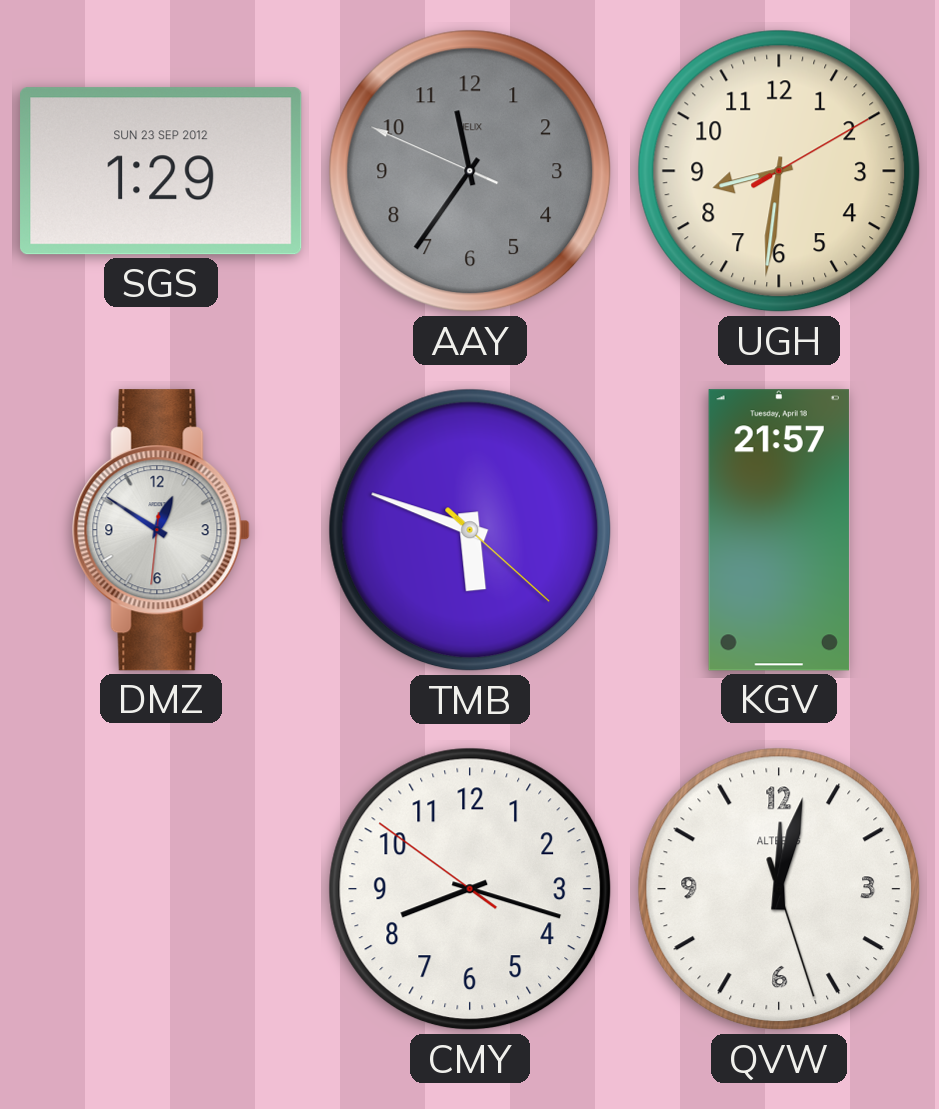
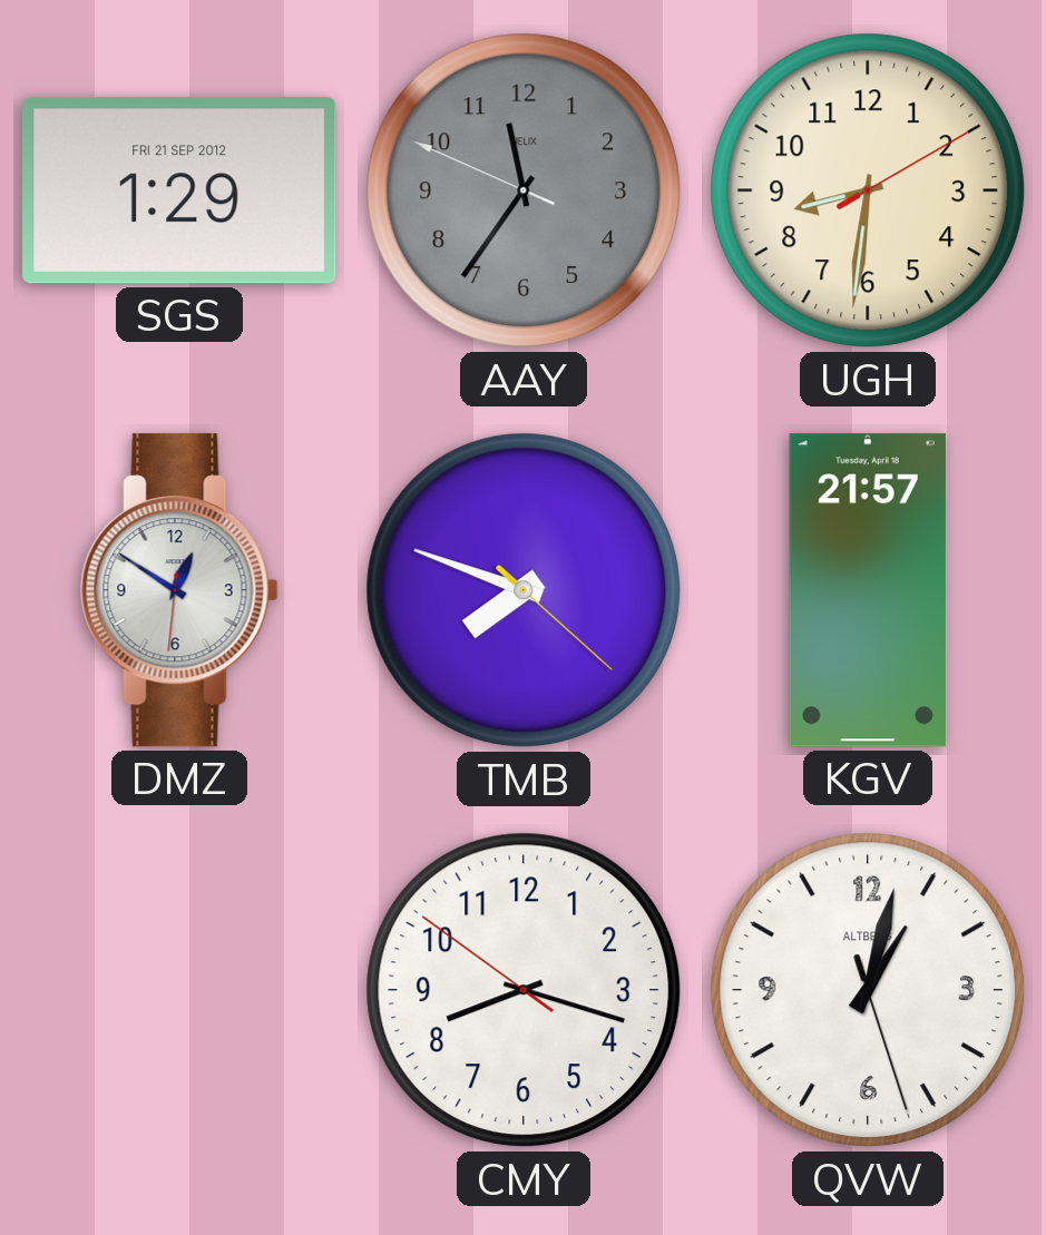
SGS date: SUN 23 SEP 2012 -> FRI 21 SEP 2012 (179, 190)
TMB: 5:48 -> 7:48 (524, 590)
QVW: 12:02 -> 1:02 (868, 990)
